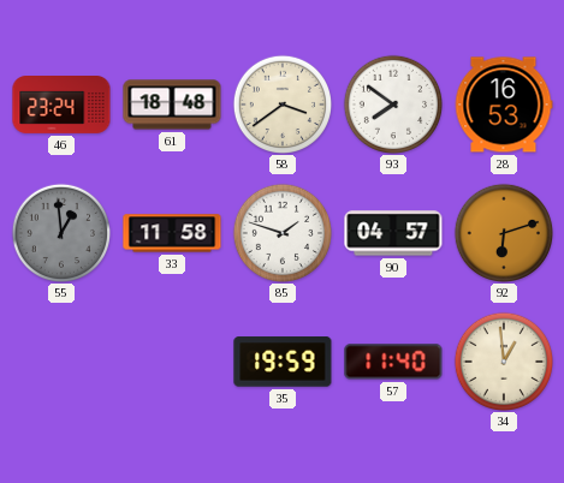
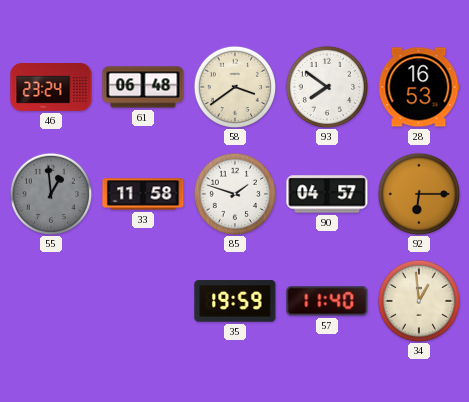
61: 18:48 -> 06:48 (143, 87)
92: 6:12 -> 6:15 (418, 193)
